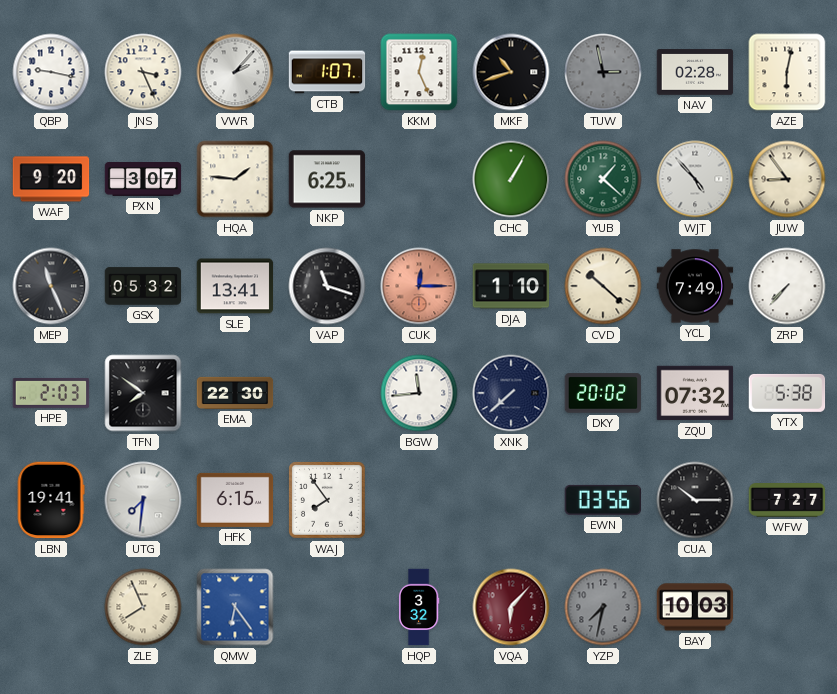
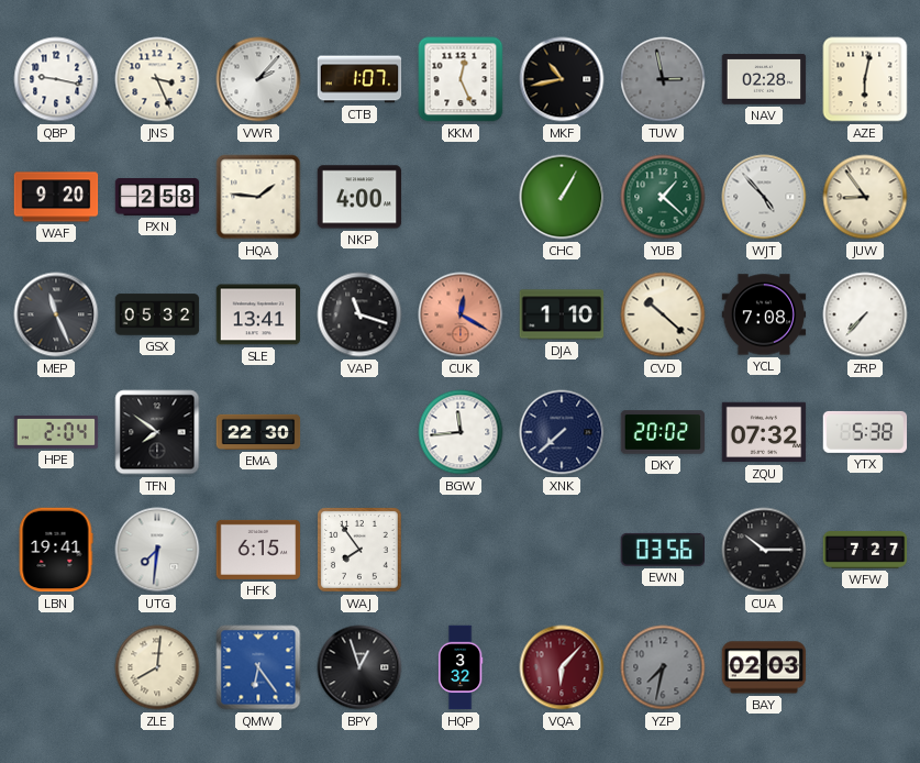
MKF: 10:42 -> 10:43 (562, 79)
PXN: 3:07 -> 2:58 (157, 197)
NKP: 6:25 -> 4:00 (359, 197)
CUK: 12:15 -> 12:20 (461, 314)
YCL: 7:49 -> 7:08 (764, 314)
HPE: 2:03 -> 2:04 (56, 432)
ZLE: 7:56 -> 8:01 (157, 667)
BPY: none -> 12:57 (359, 667)
BAY: 10:03 -> 02:03 (764, 667)
